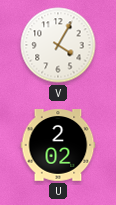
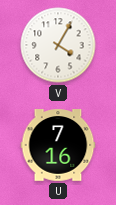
U: 2:02 -> 7:16 (58, 145)
